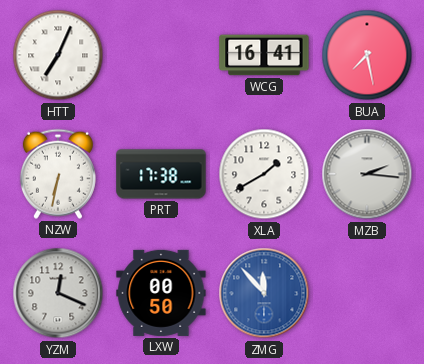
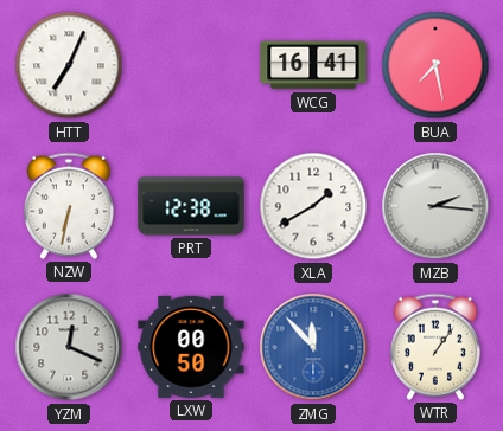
PRT: 17:38 -> 12:38 (191, 206)
WTR: none -> 1:06 (435, 347)
